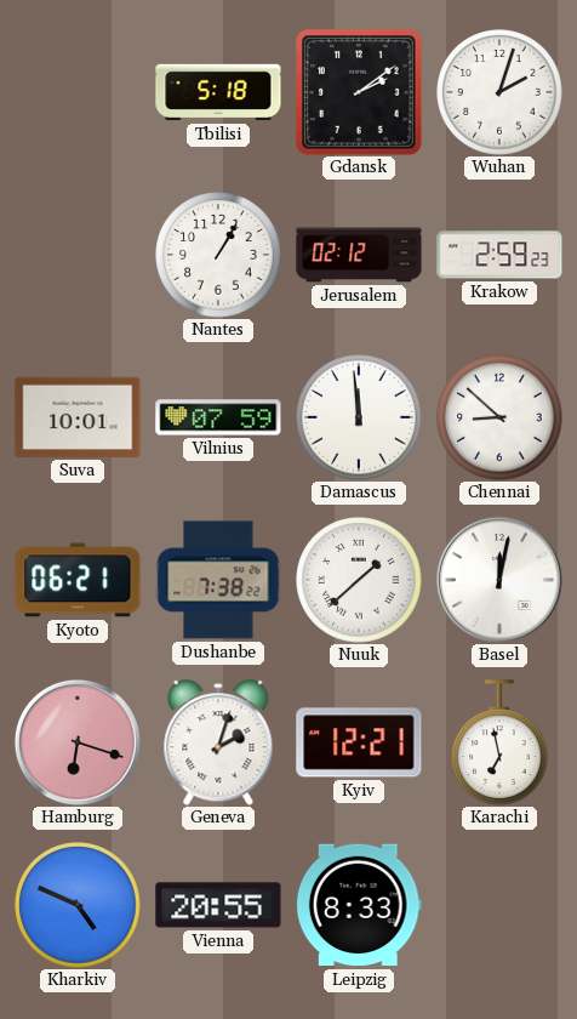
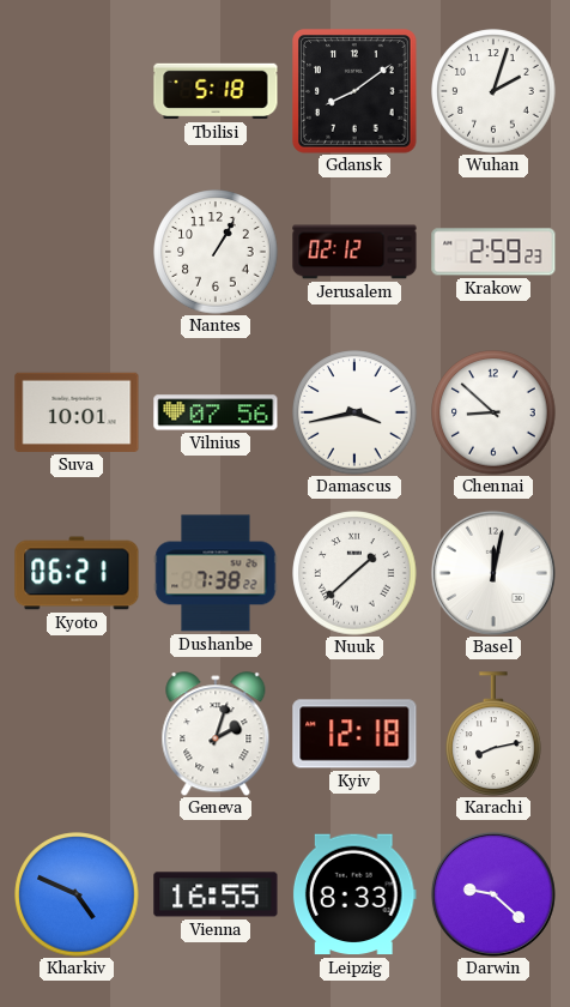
Gdansk: 2:09 -> 8:09 (356, 92)
Vilnius: 07:59 -> 07:56 (216, 412)
Damascus: 11:59 -> 3:43 (354, 412)
Hamburg: 6:18 -> none (78, 742)
Kyiv: 12:21 -> 12:18 (354, 734)
Karachi: 6:58 -> 8:13 (493, 734)
Vienna: 20:55 -> 16:55 (216, 894)
Darwin: none -> 9:22 (493, 894)
